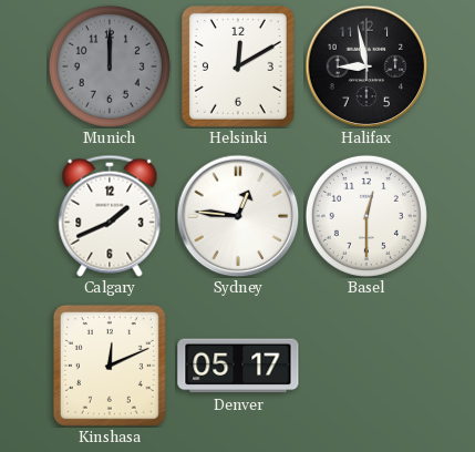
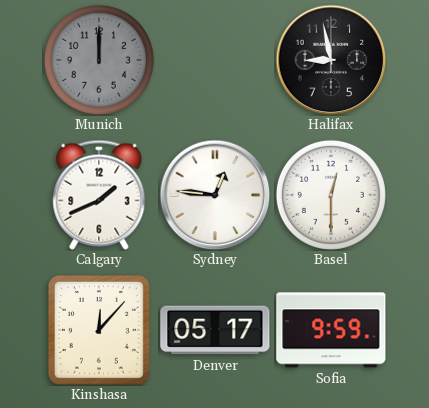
Helsinki: 12:10 -> none (238, 66)
Kinshasa: 12:11 -> 12:07 (99, 330)
Sofia: none -> 9:59 (331, 330)
